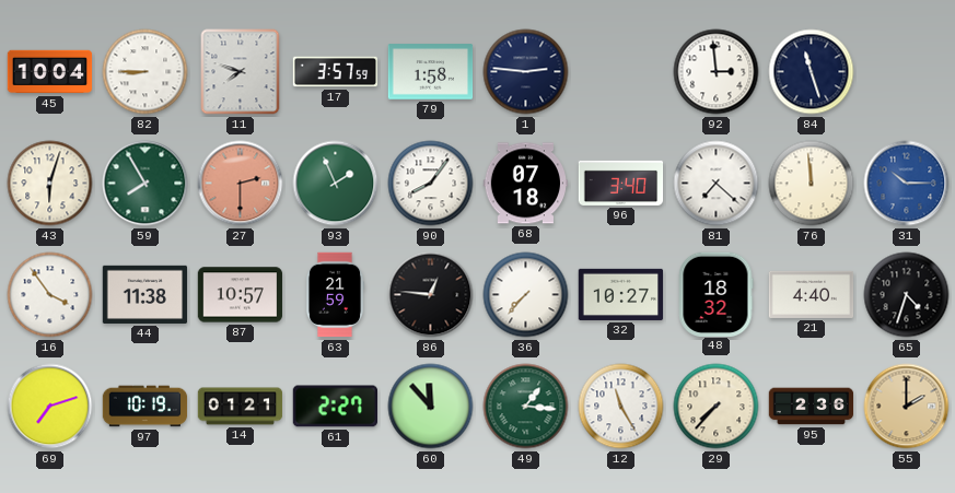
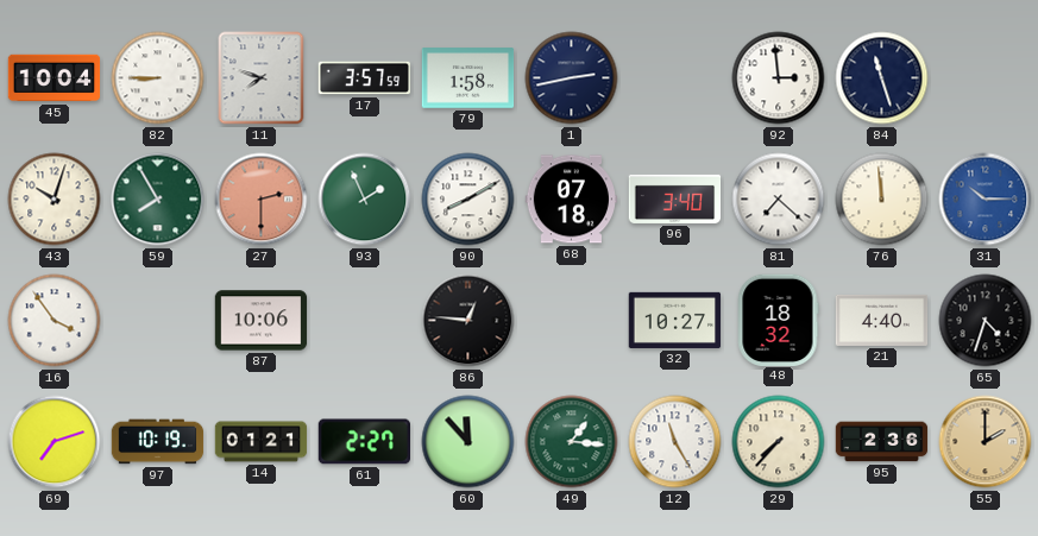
1: 2:46 -> 2:43 (572, 78)
43: 6:03 -> 10:03 (55, 200)
90: 8:06 -> 8:10 (468, 200)
44: 11:38 -> none (145, 294)
87: 10:57 -> 10:06 (262, 321)
63: 21:59 -> none (335, 295)
36: 7:37 -> none (526, 295)
